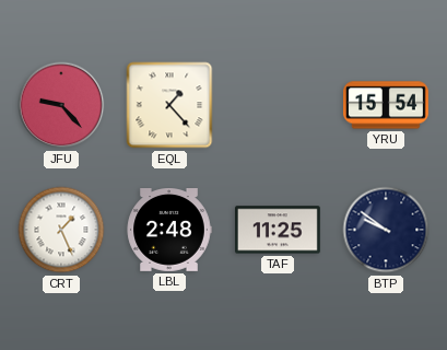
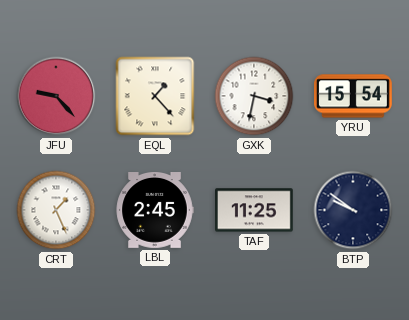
GXK: none -> 3:32 (254, 96)
LBL: 2:48 -> 2:45 (155, 211)
